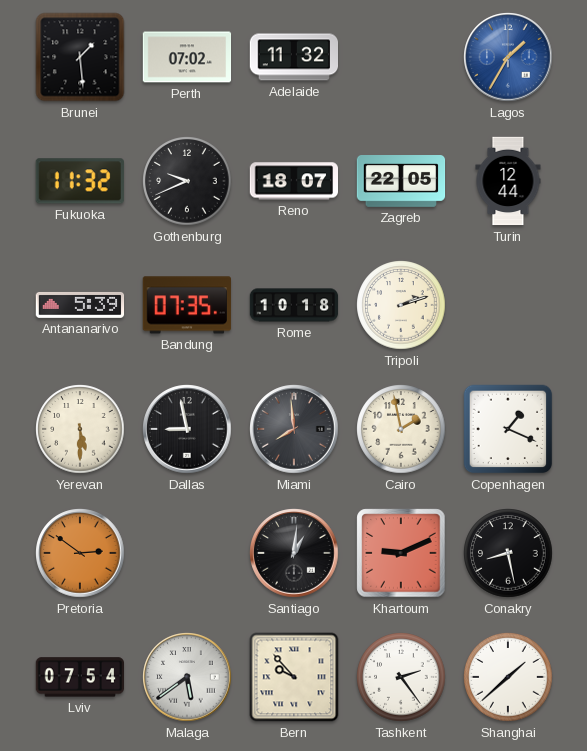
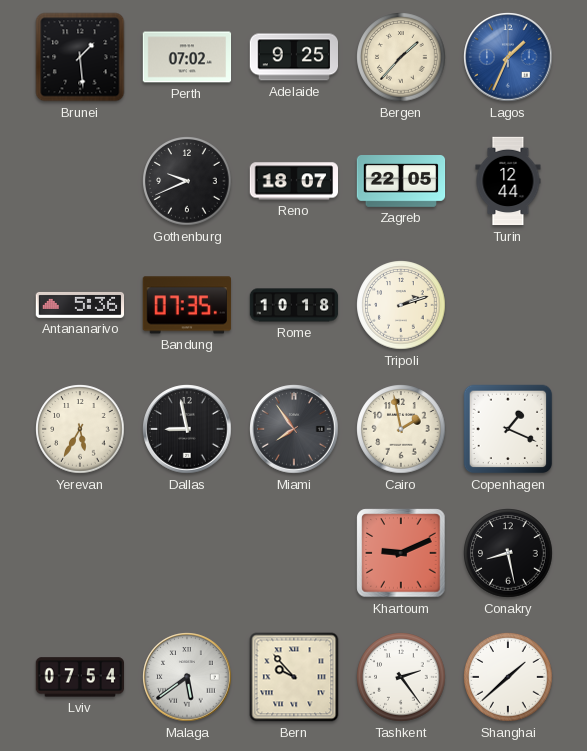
Adelaide: 11:32 -> 9:25 (293, 57)
Bergen: none -> 1:37 (401, 57)
Lagos: 1:35 -> 1:34 (508, 57)
Fukuoka: 11:32 -> none (80, 181)
Antananarivo: 5:39 -> 5:36 (80, 305)
Yerevan: 5:30 -> 5:35 (80, 429)
Miami: 7:59 -> 7:54 (294, 429)
Pretoria: 2:51 -> none (80, 553)
Santiago: 1:01 -> none (294, 553)
